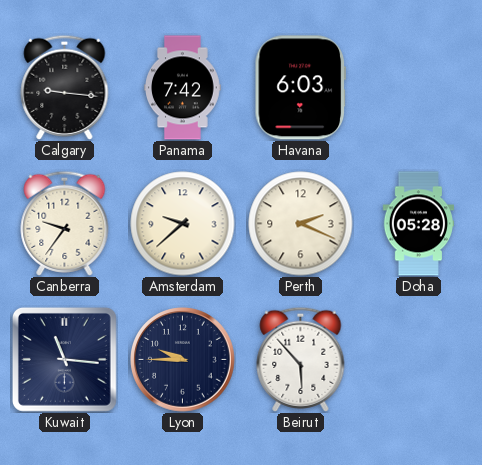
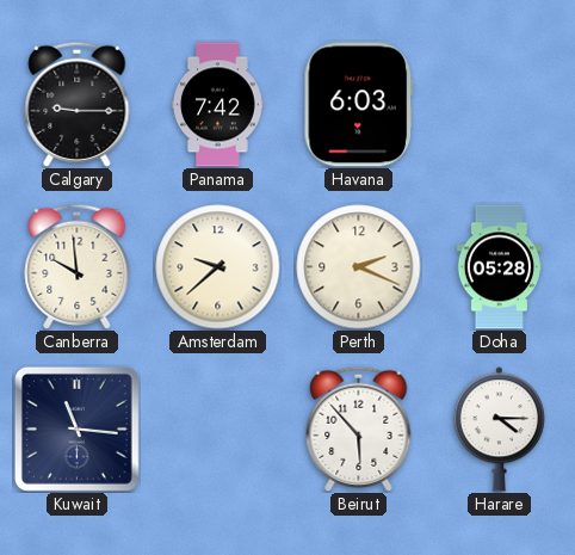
Calgary: 9:16 -> 9:15 (78, 104)
Canberra: 9:36 -> 9:59 (78, 266)
Lyon: 9:45 -> none (183, 360)
Harare: none -> 4:15 (499, 430)
